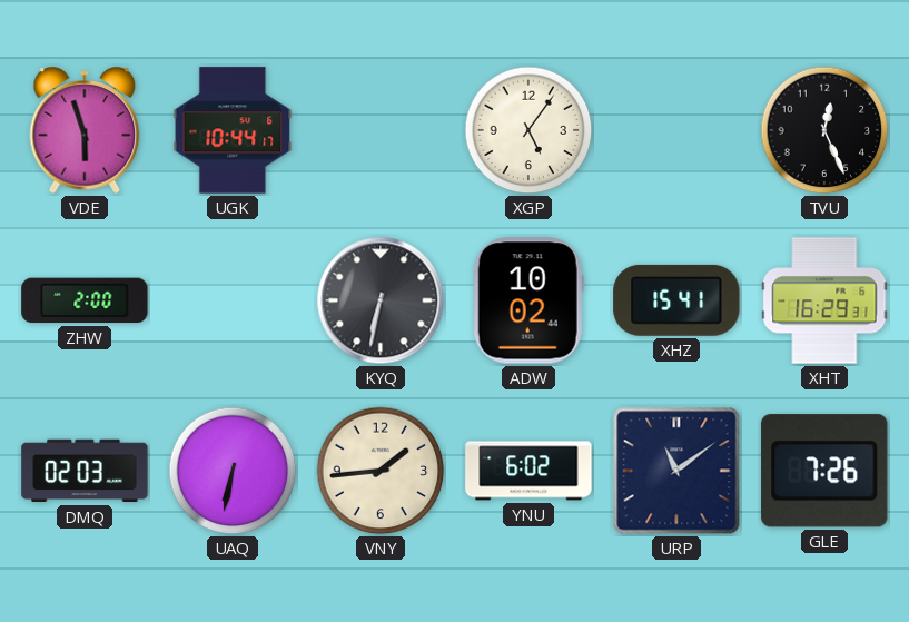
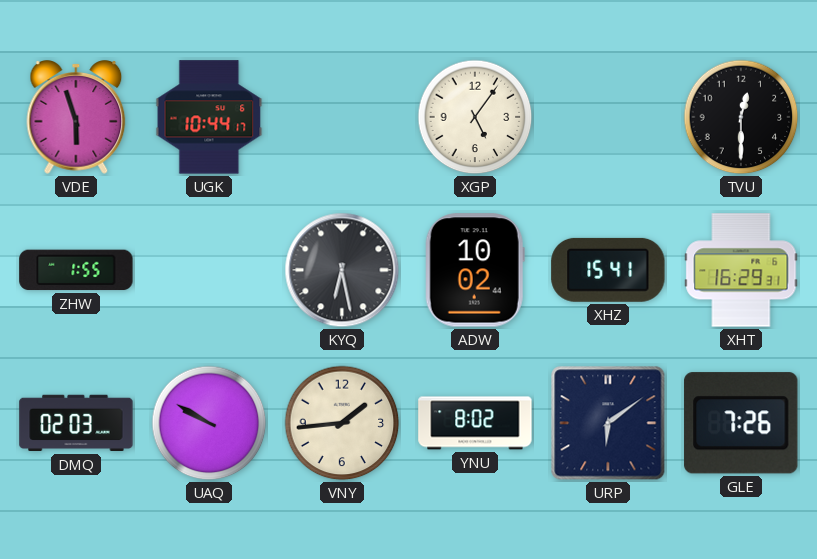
TVU: 12:26 -> 12:30 (741, 117)
ZHW: 2:00 -> 1:55 (76, 270)
KYQ: 6:32 -> 6:28 (342, 270)
UAQ: 6:32 -> 9:50 (209, 423)
YNU: 6:02 -> 8:02 (475, 423)
URP: 11:09 -> 6:09 (608, 423)
